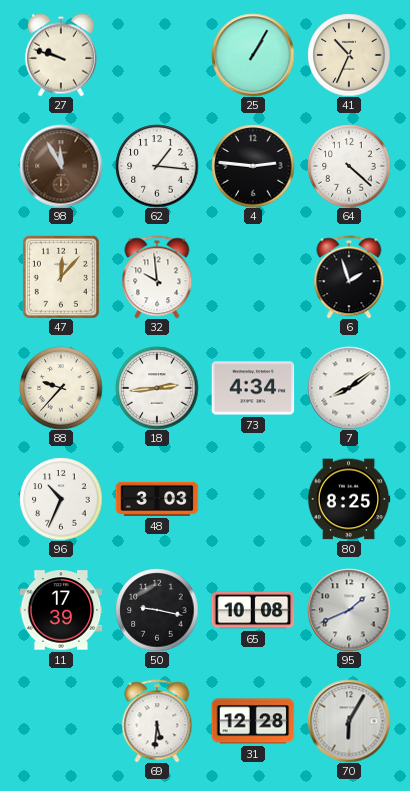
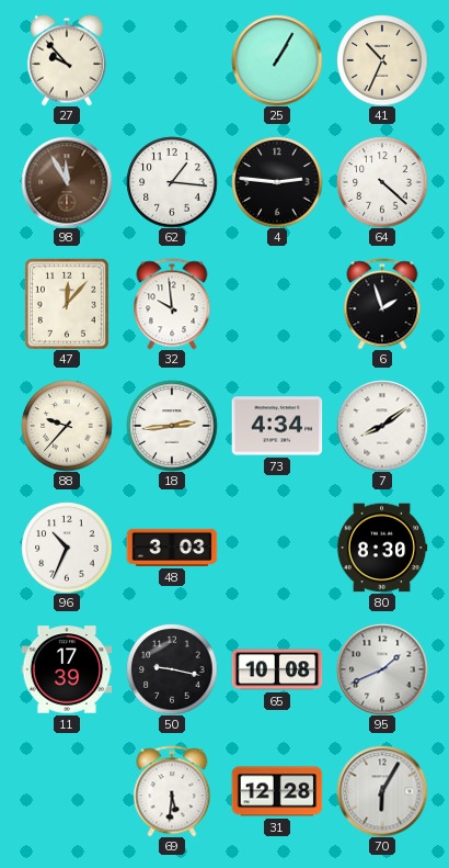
27: 9:48 -> 9:53 (67, 60)
80: 8:25 -> 8:30 (382, 548)
